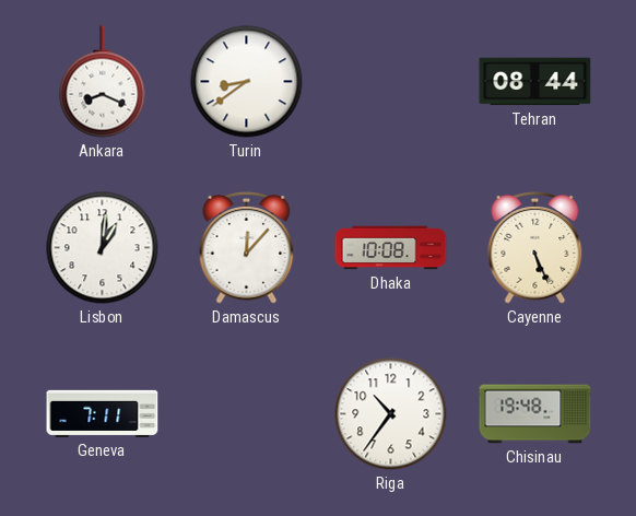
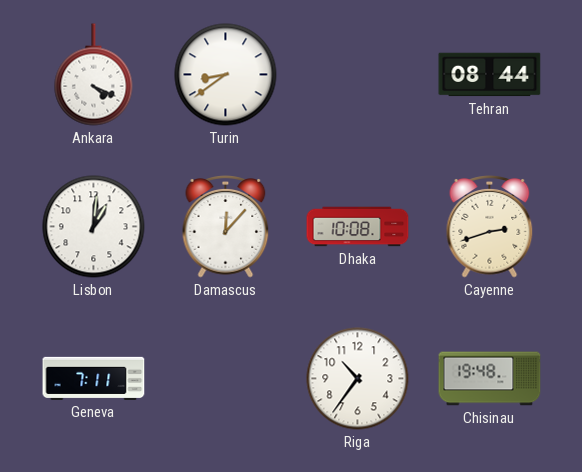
Ankara: 8:19 -> 4:19 (94, 75)
Cayenne: 5:26 -> 2:42 (490, 227)
